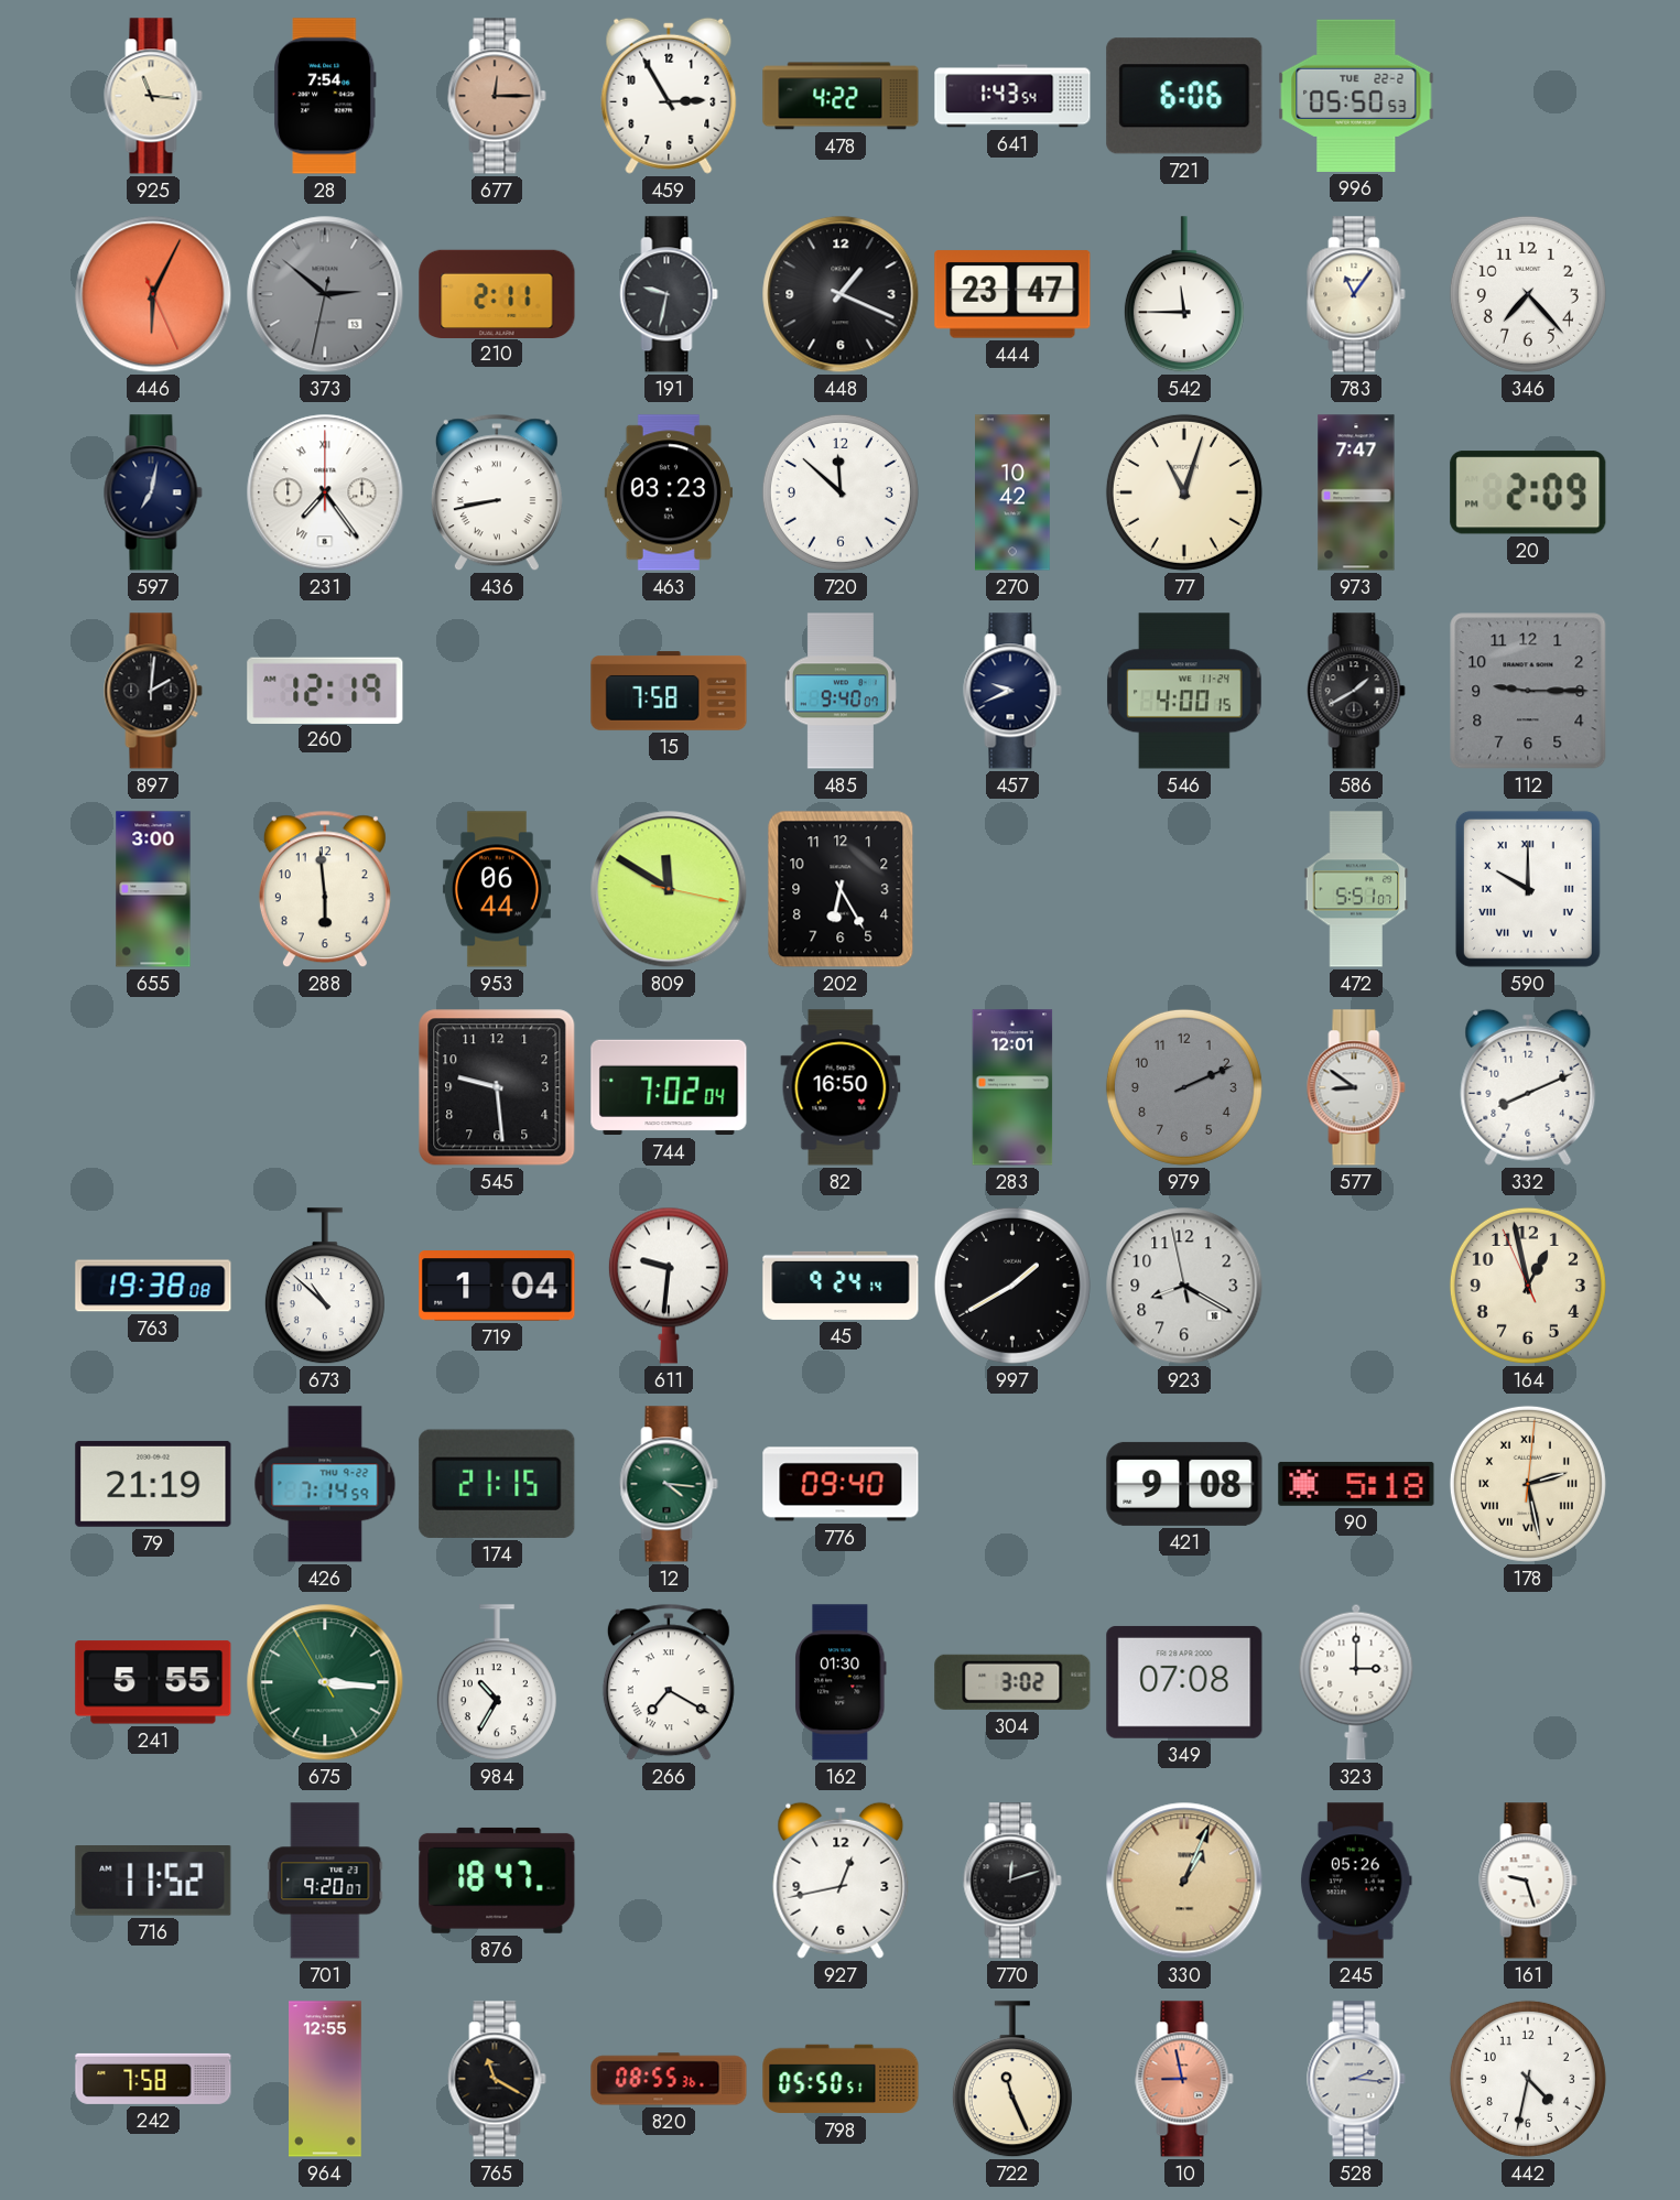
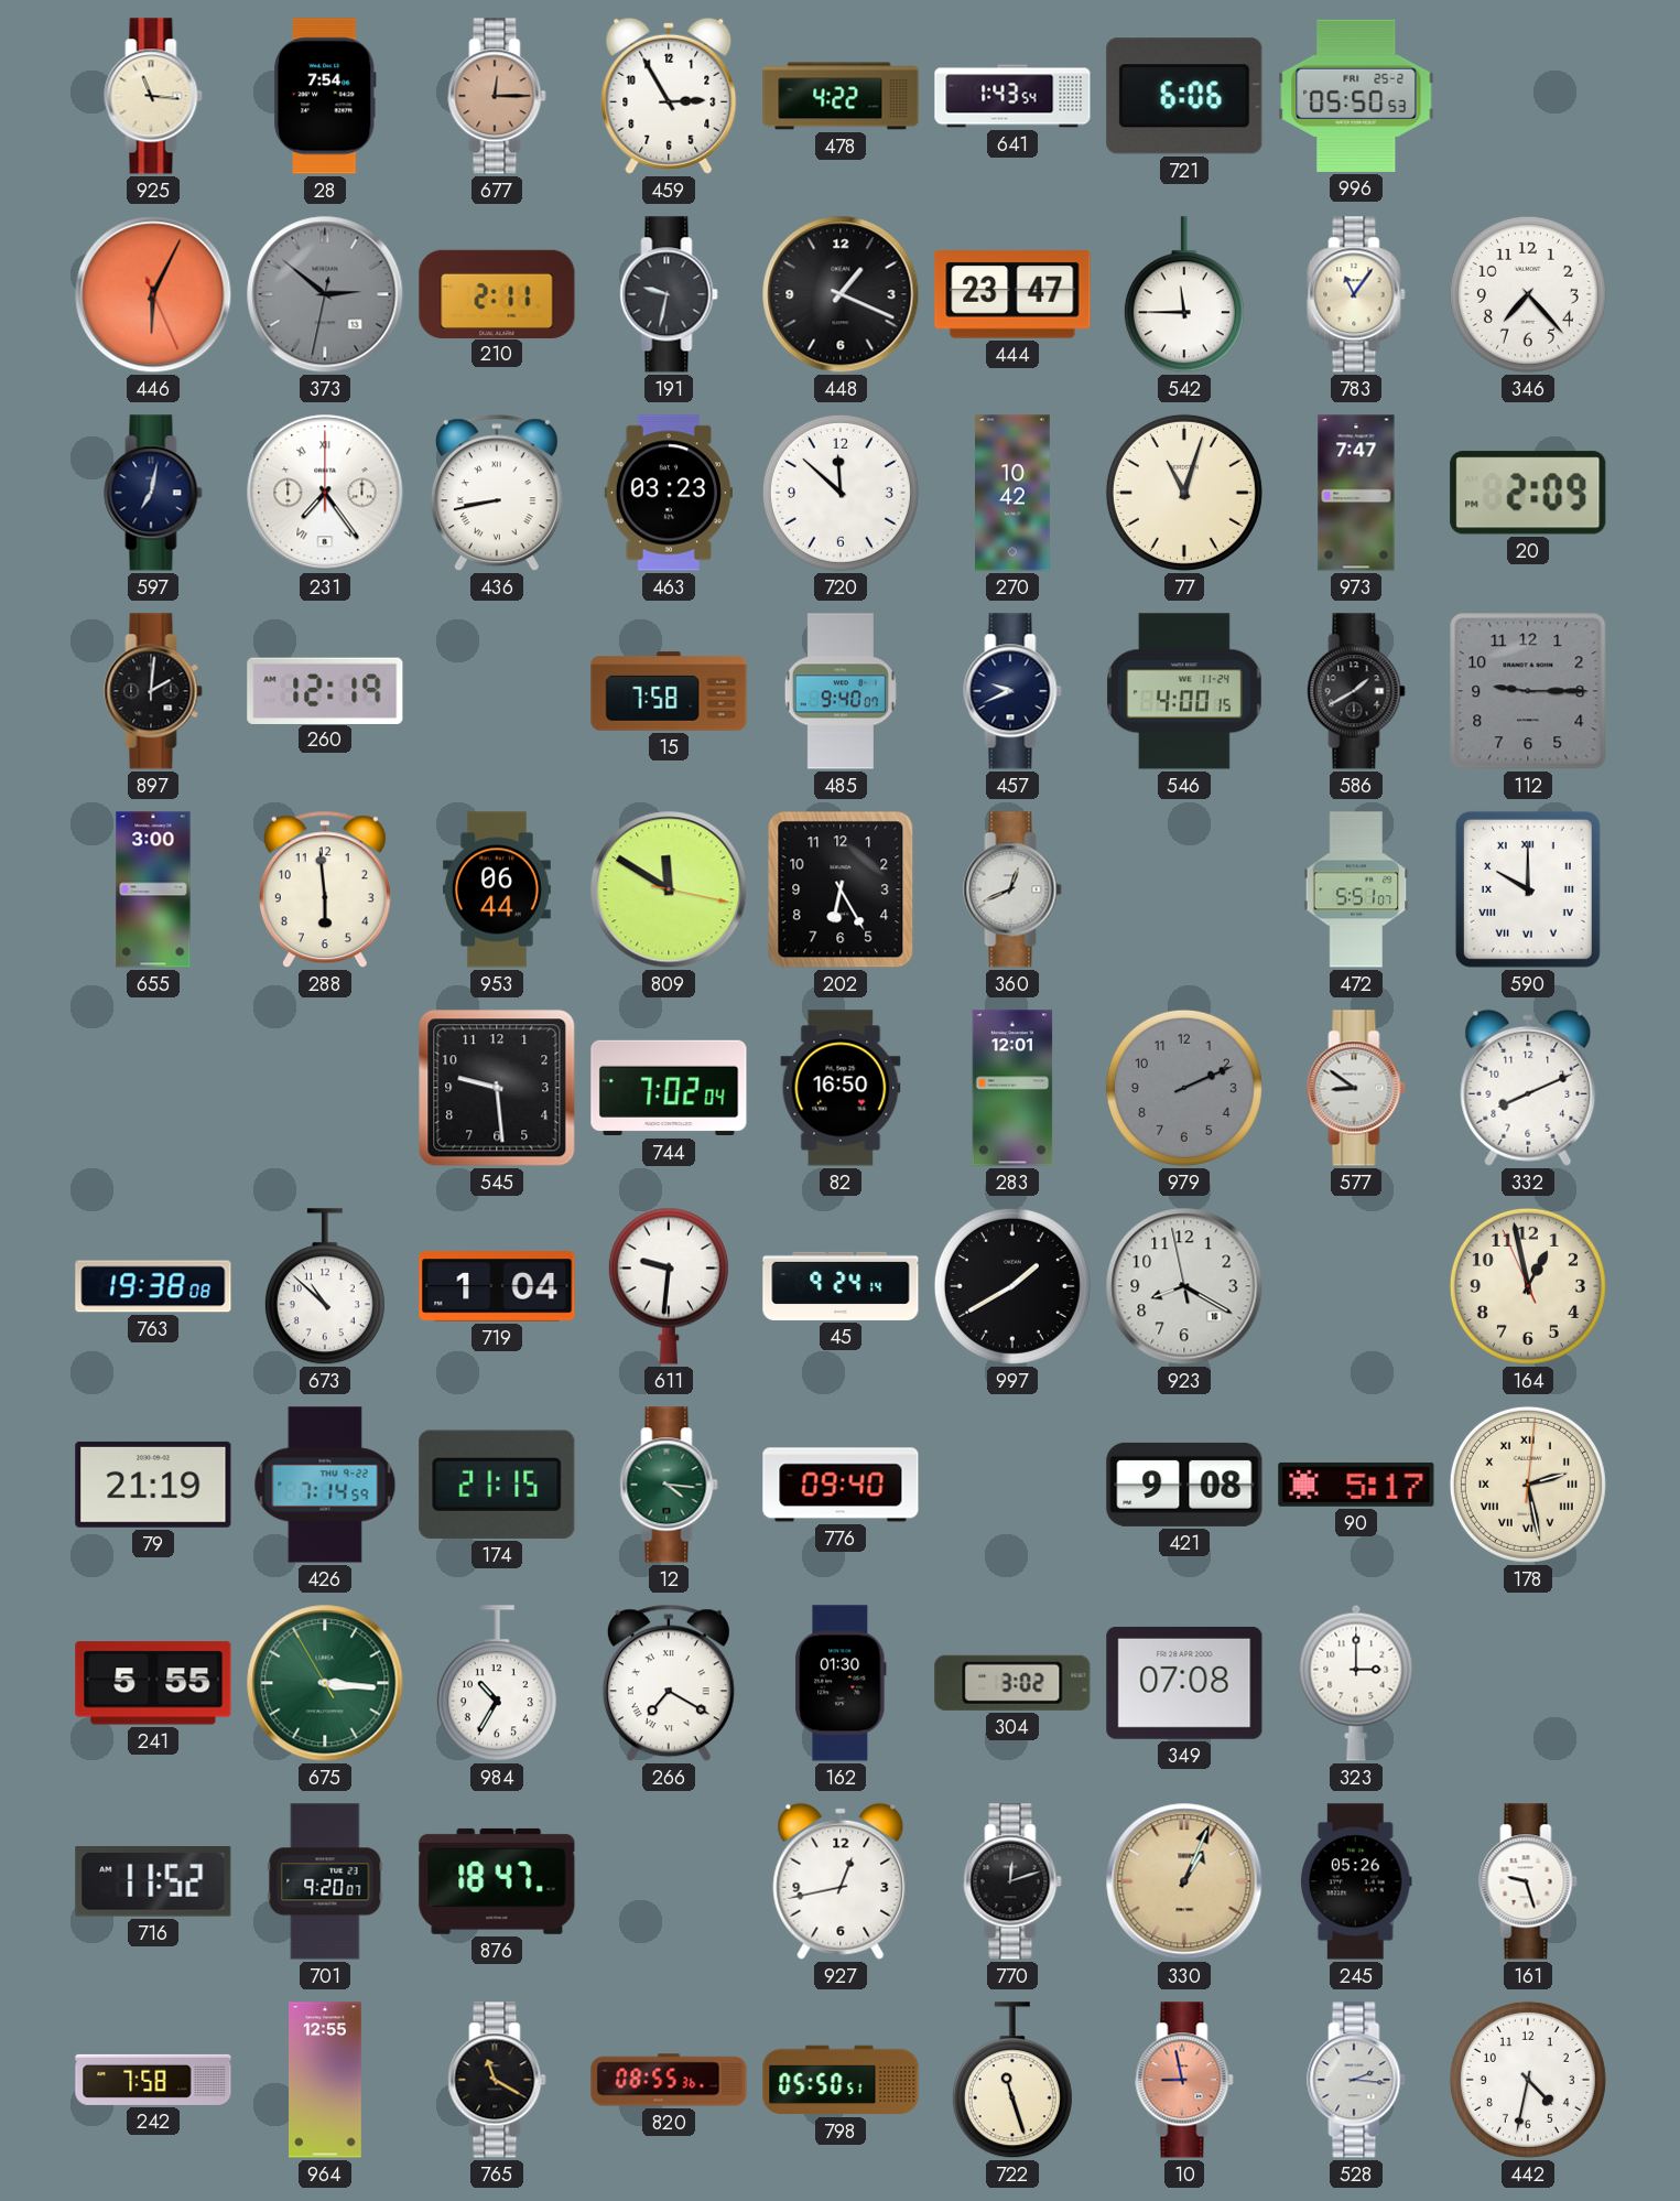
996 date: TUE 22-2 -> FRI 25-2 (1356, 96)
360: none -> 12:41 (1012, 889)
90: 5:18 -> 5:17 (1356, 1485)
722: 11:26 -> 11:27 (1012, 2081)
